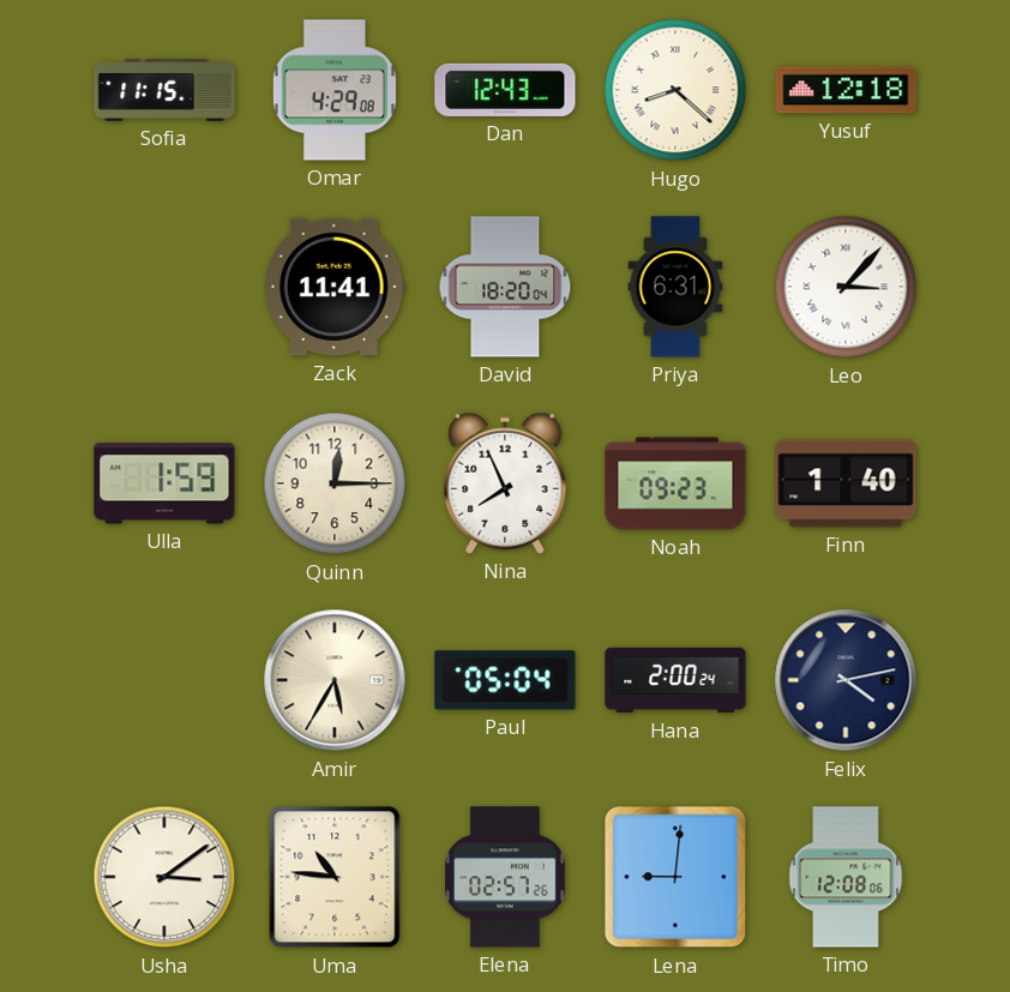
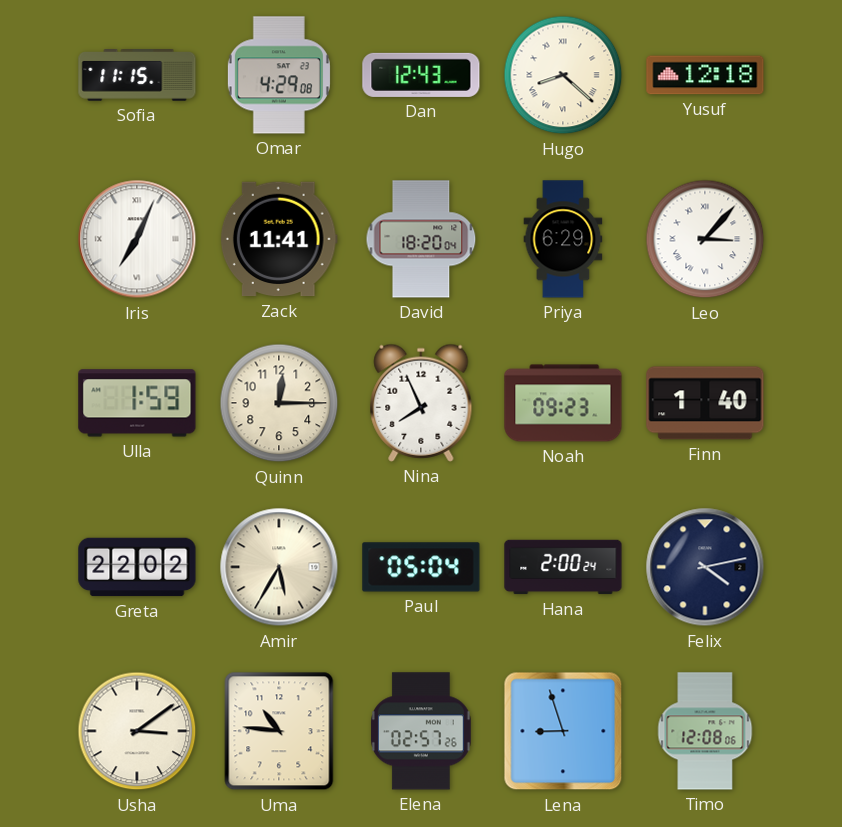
Iris: none -> 7:04 (137, 239)
Priya: 6:31 -> 6:29 (563, 239)
Greta: none -> 22:02 (137, 567)
Lena: 9:01 -> 8:57 (563, 731)
